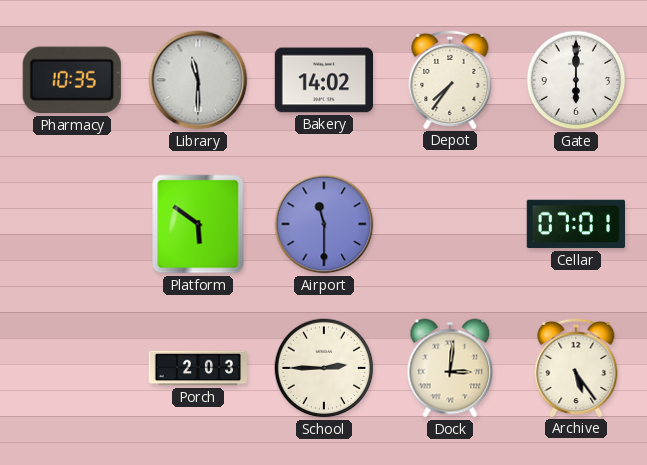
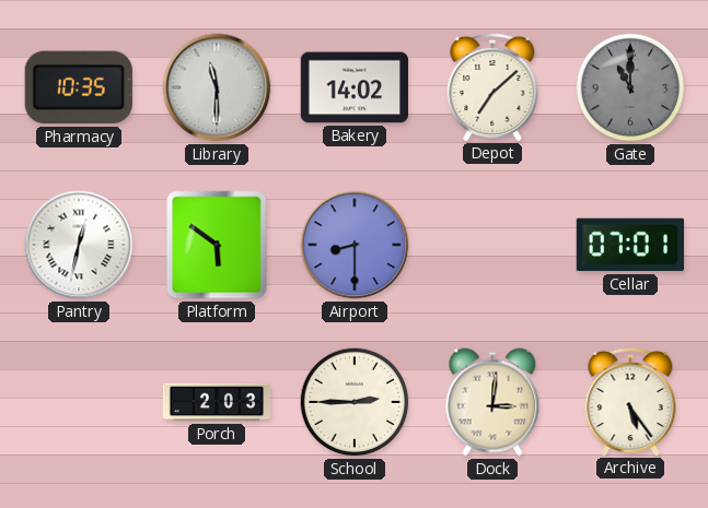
Depot: 7:36 -> 7:08 (492, 86)
Gate: 6:00 -> 11:00 (630, 87)
Gate dial: white -> grey (630, 87)
Pantry: none -> 12:32 (79, 245)
Airport: 11:30 -> 8:30 (355, 245)
